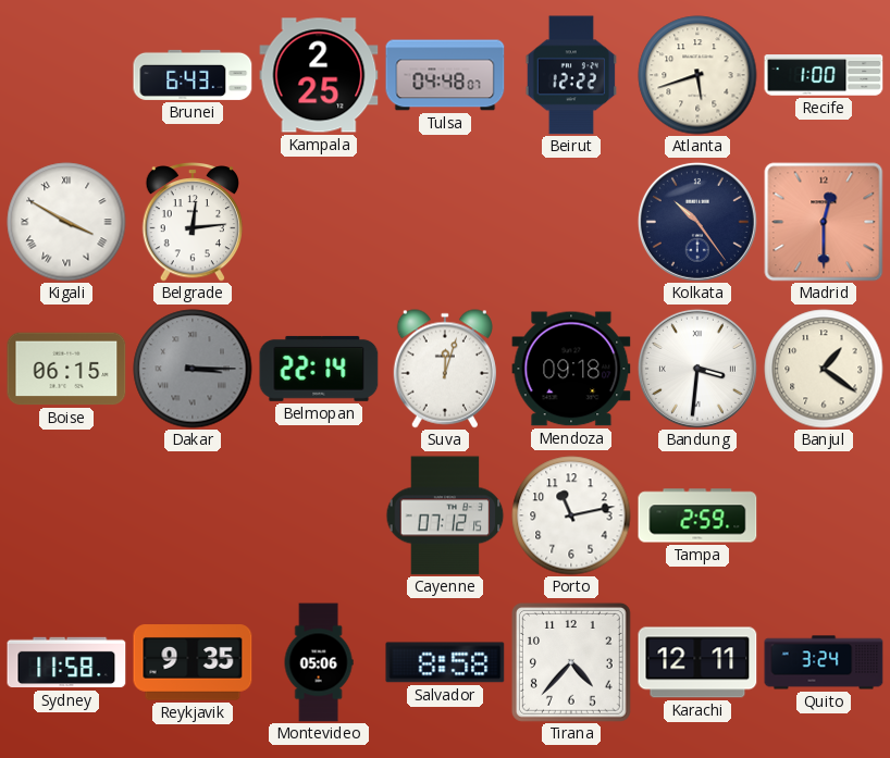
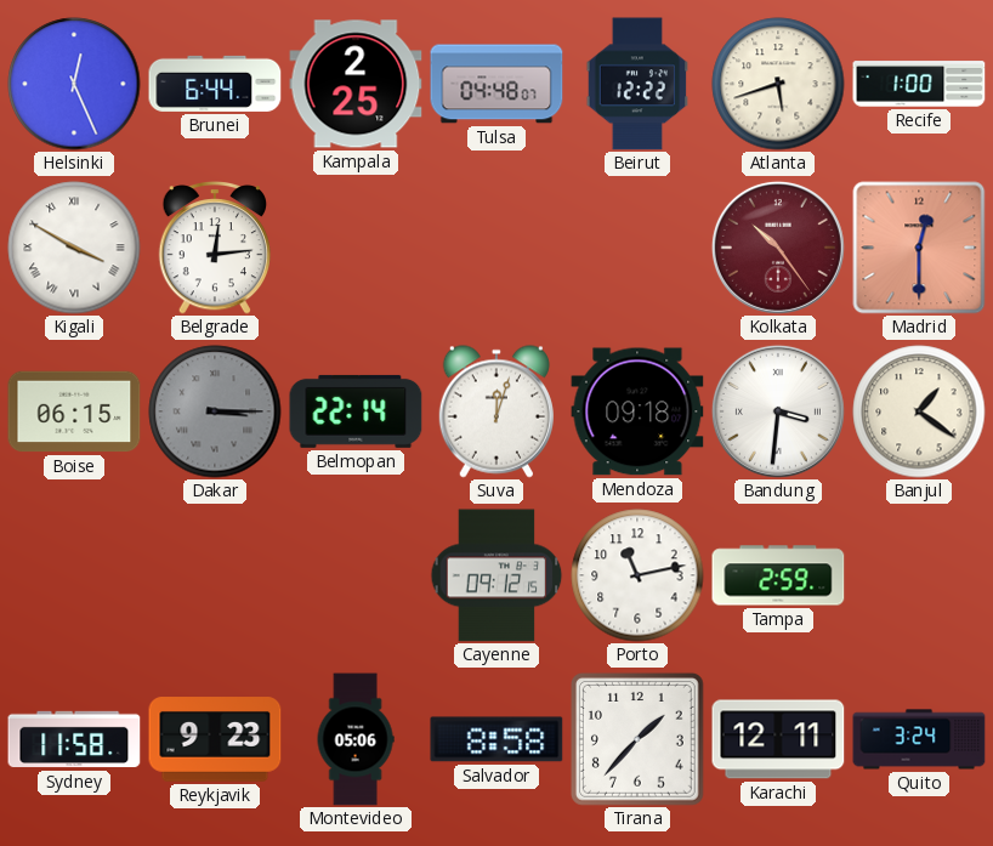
Helsinki: none -> 12:26 (74, 84)
Brunei: 6:43 -> 6:44 (215, 84)
Kolkata dial: navy -> burgundy (778, 248)
Cayenne: 07:12 -> 09:12 (496, 575)
Reykjavik: 9:35 -> 9:23 (215, 739)
Tirana: 4:37 -> 1:37 (637, 739)
